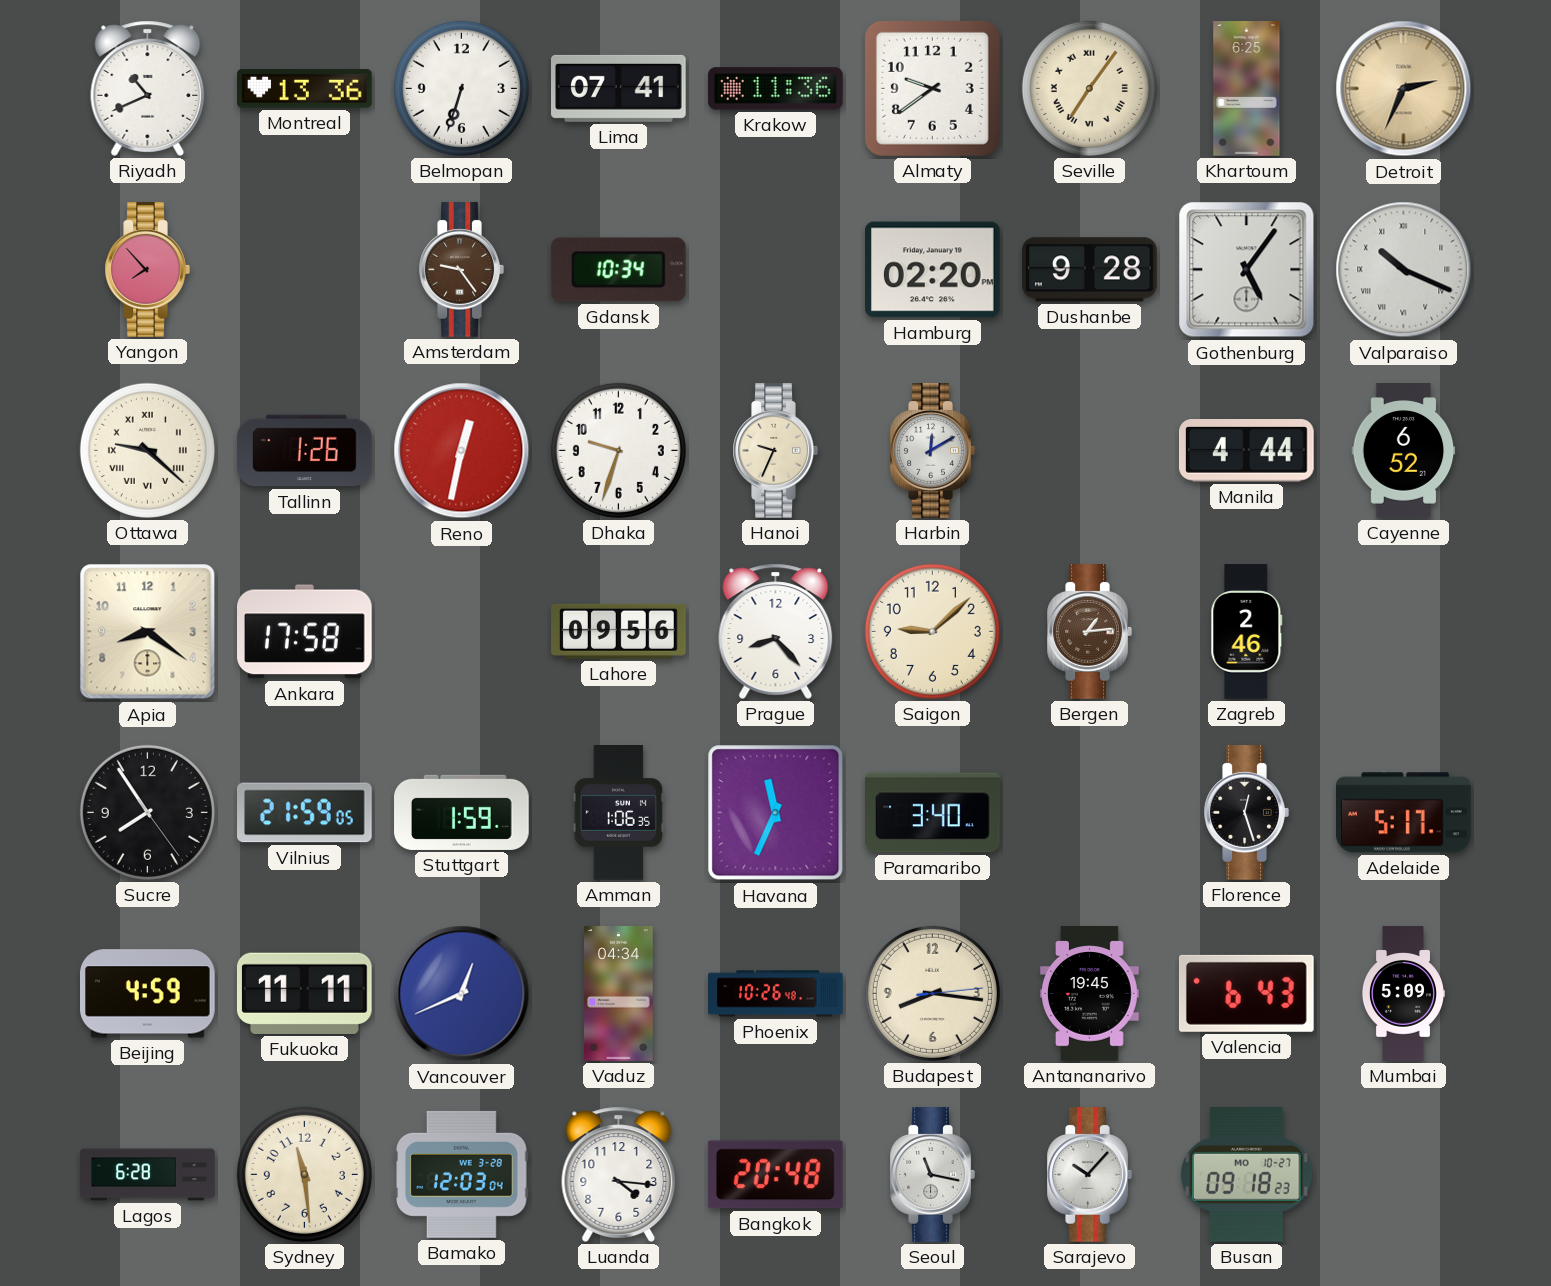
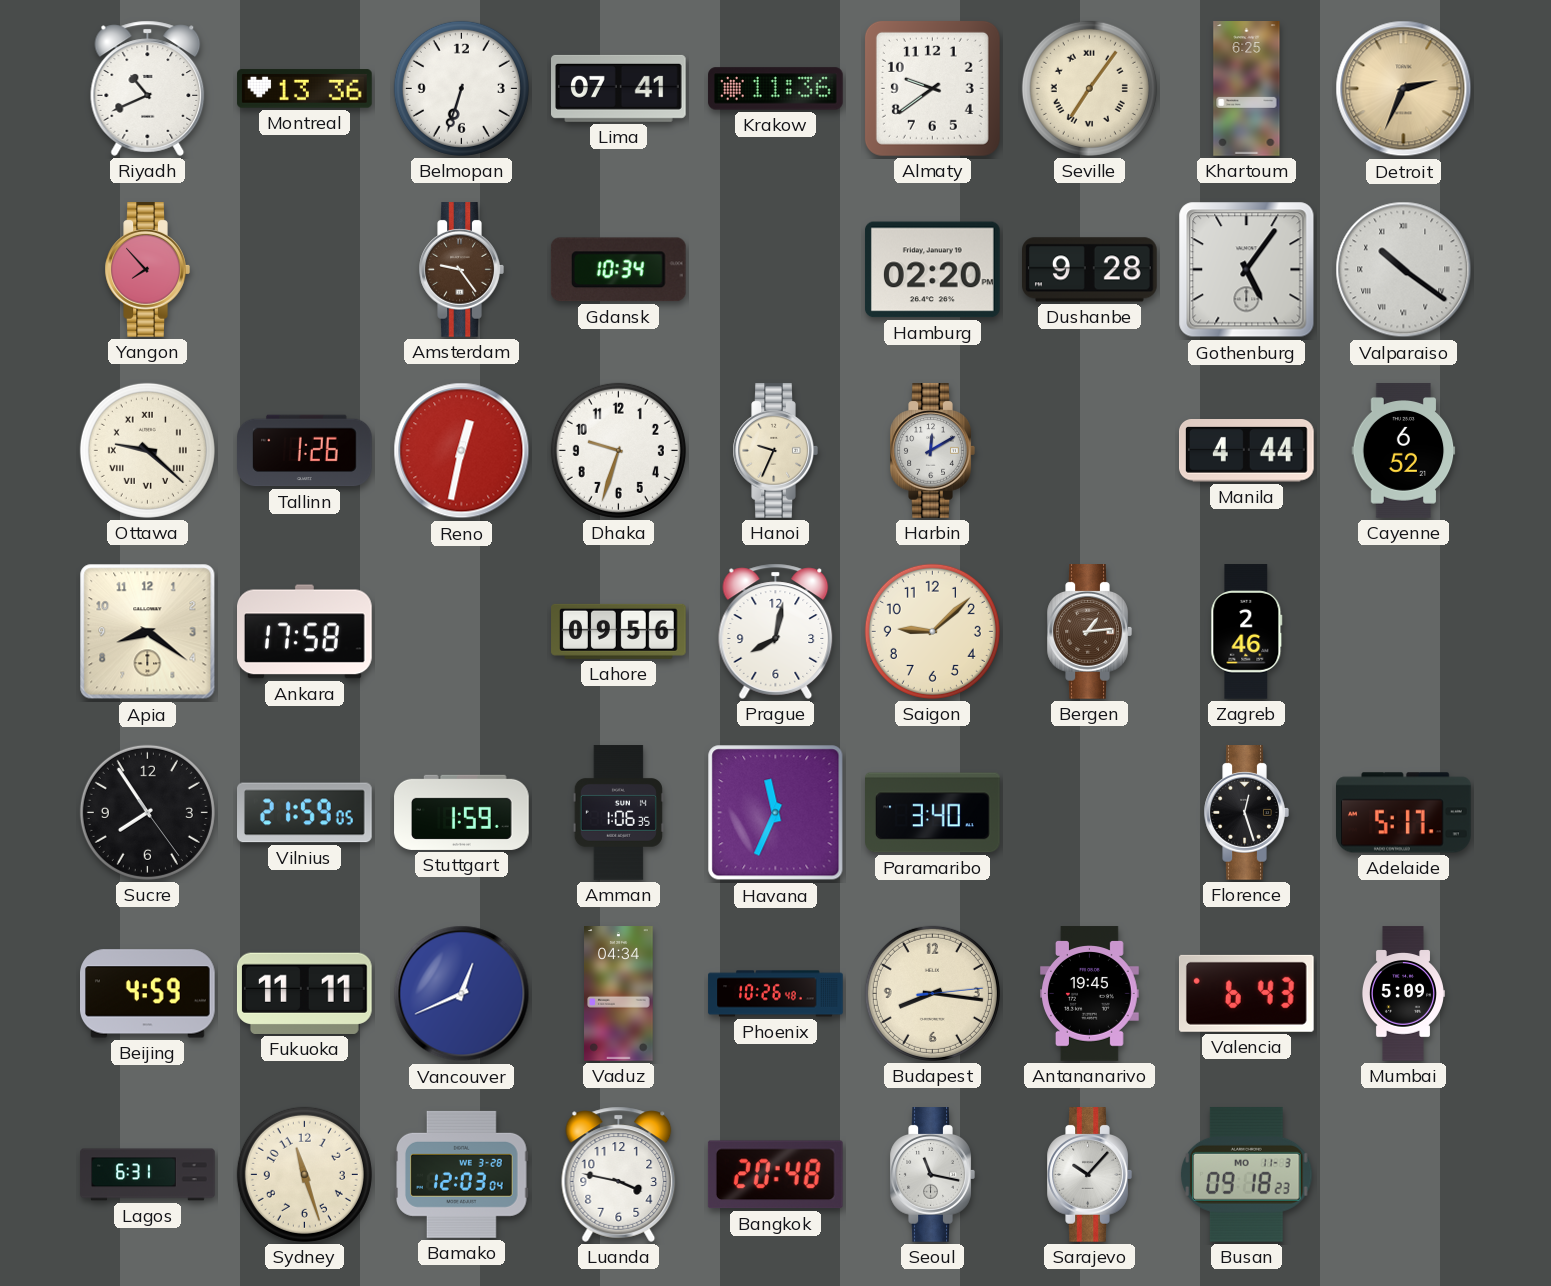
Valparaiso: 10:19 -> 10:21 (1404, 270)
Prague: 8:23 -> 8:02 (776, 631)
Lagos: 6:28 -> 6:31 (148, 1175)
Sydney: 11:29 -> 11:27 (304, 1174)
Luanda: 4:16 -> 3:47 (619, 1174)
Busan date: MO 10-27 -> MO 11-3 (1247, 1174)
